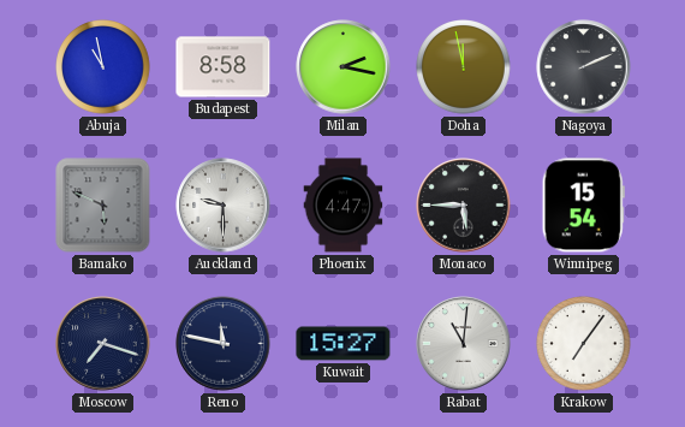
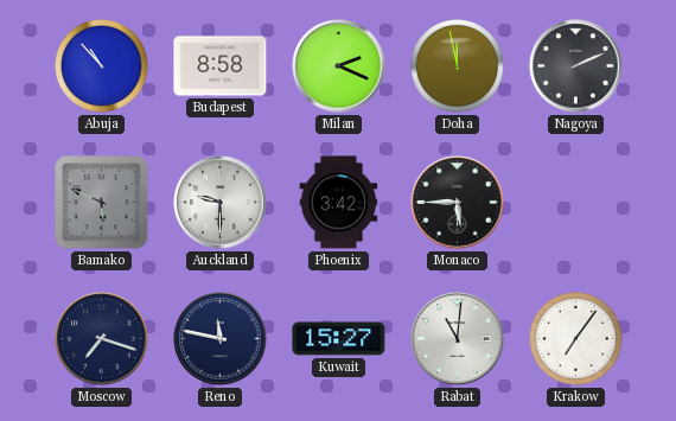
Abuja: 10:58 -> 10:53 (102, 66)
Milan: 2:17 -> 2:19 (339, 66)
Phoenix: 4:47 -> 3:42 (339, 203)
Winnipeg: 15:54 -> none (583, 206)
